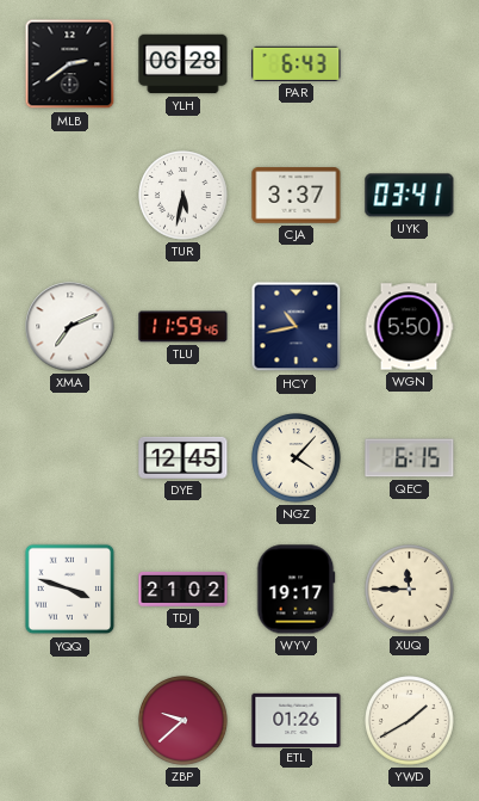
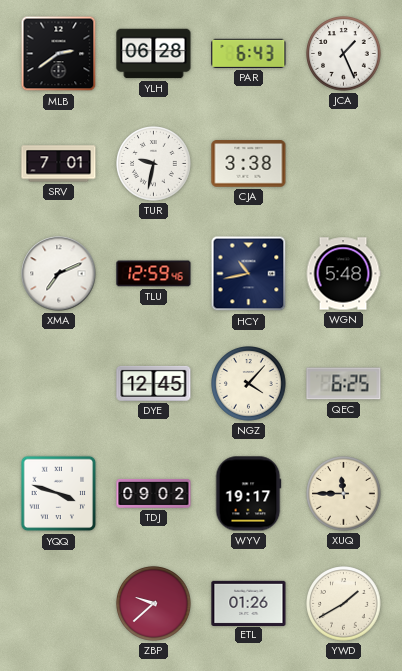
JCA: none -> 1:26 (344, 54)
SRV: none -> 7:01 (59, 164)
TUR: 5:32 -> 9:32 (154, 164)
CJA: 3:37 -> 3:38 (249, 164)
UYK: 03:41 -> none (410, 196)
TLU: 11:59 -> 12:59 (154, 274)
WGN: 5:50 -> 5:48 (343, 274)
QEC: 6:15 -> 6:25 (344, 384)
TDJ: 21:02 -> 09:02 (154, 494)
